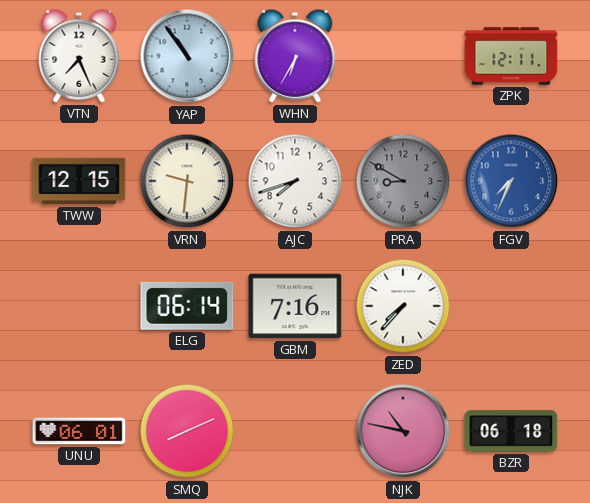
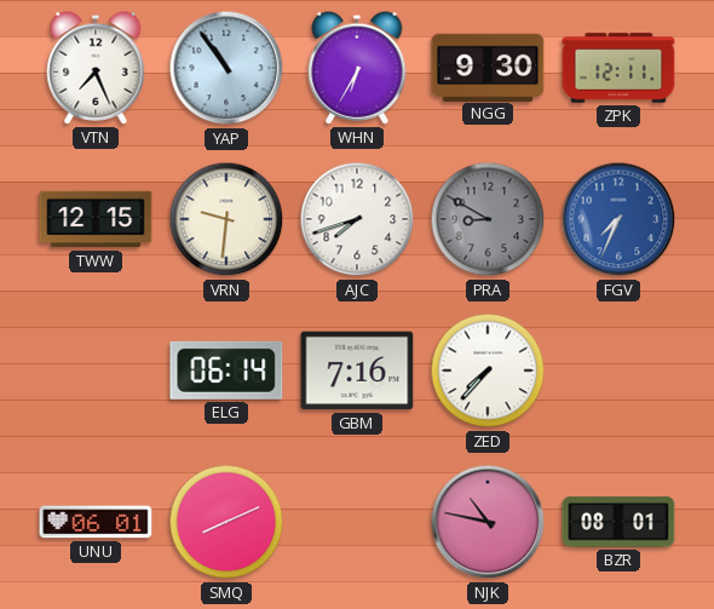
NGG: none -> 9:30 (488, 67)
BZR: 06:18 -> 08:01 (618, 522)
